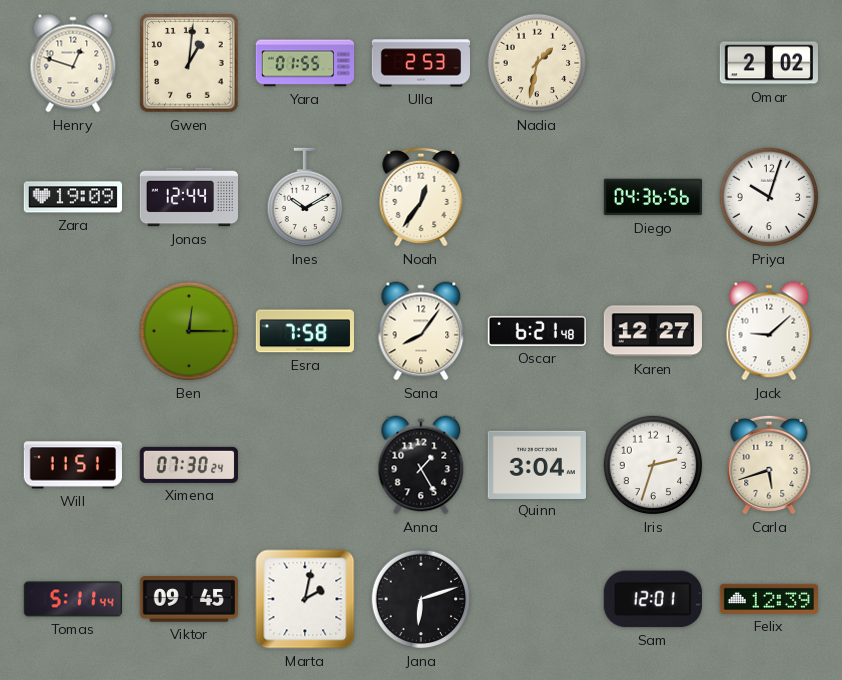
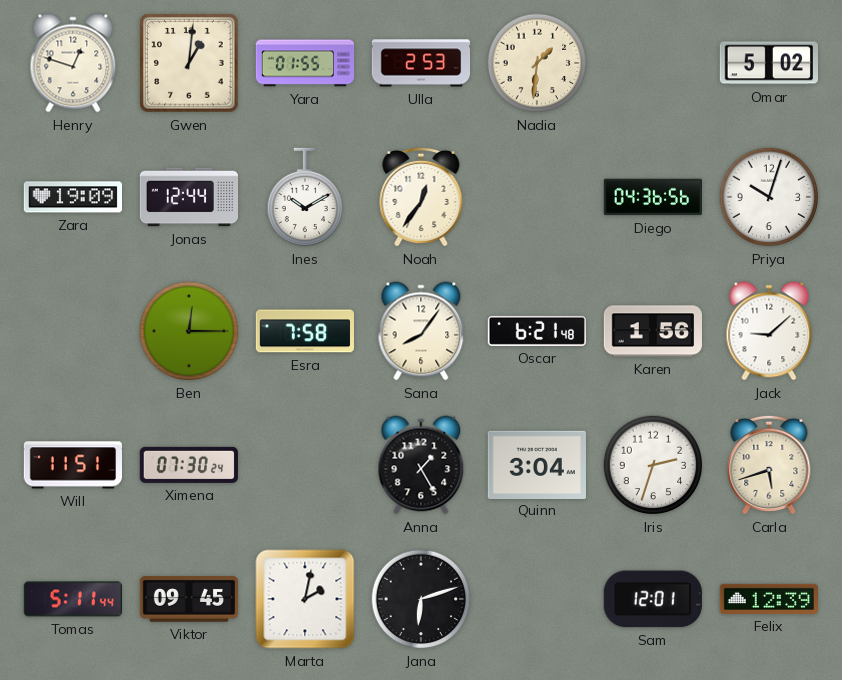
Nadia: 1:32 -> 1:31 (537, 63)
Omar: 2:02 -> 5:02 (769, 63)
Karen: 12:27 -> 1:56 (652, 331)
